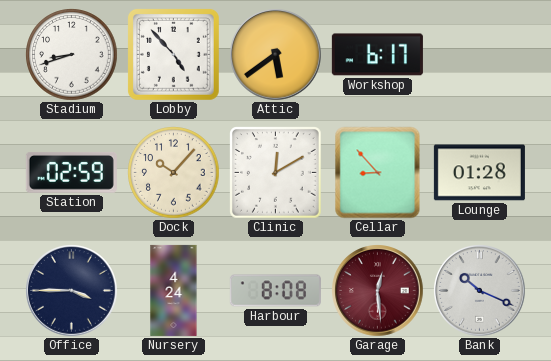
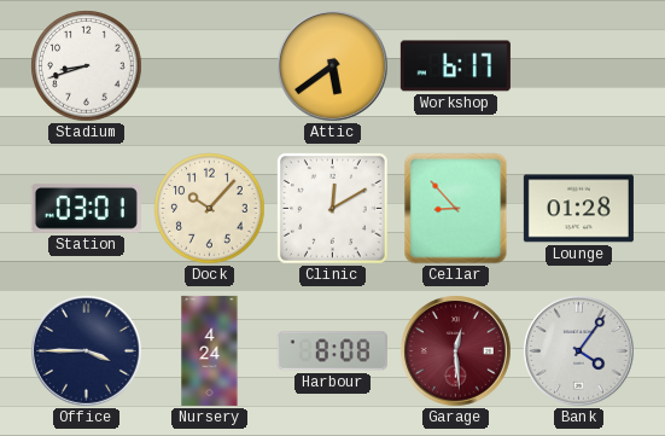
Lobby: 4:53 -> none (173, 54)
Station: 02:59 -> 03:01 (86, 208)
Bank: 10:19 -> 4:06 (579, 351)
